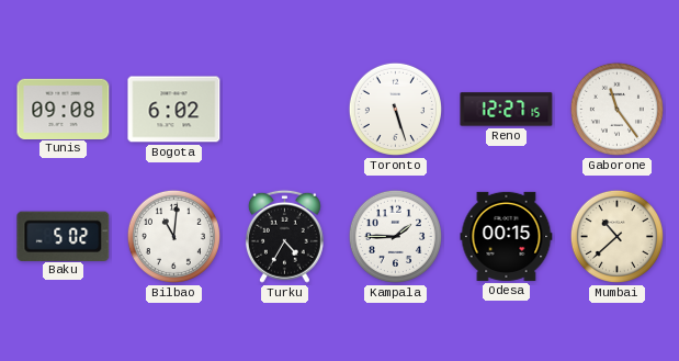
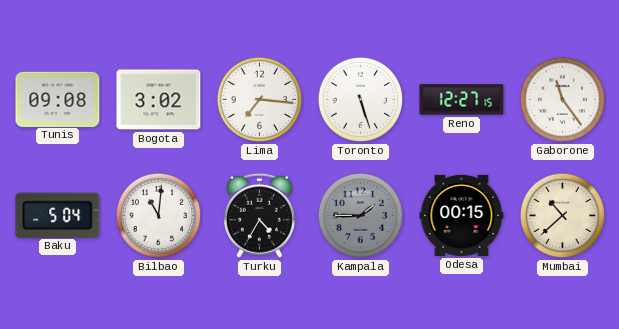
Bogota: 6:02 -> 3:02 (159, 100)
Lima: none -> 7:16 (259, 99)
Baku: 5:02 -> 5:04 (58, 215)
Kampala dial: white -> grey (360, 215)
